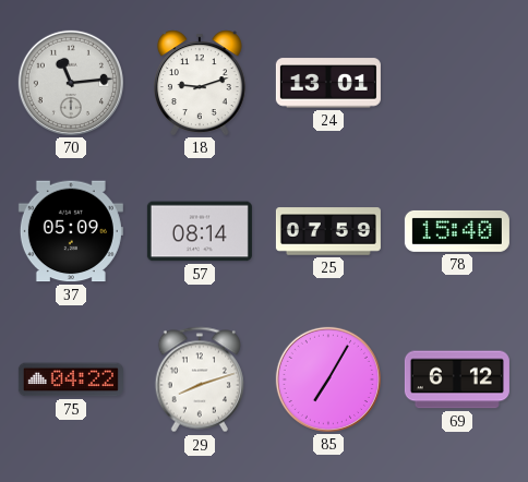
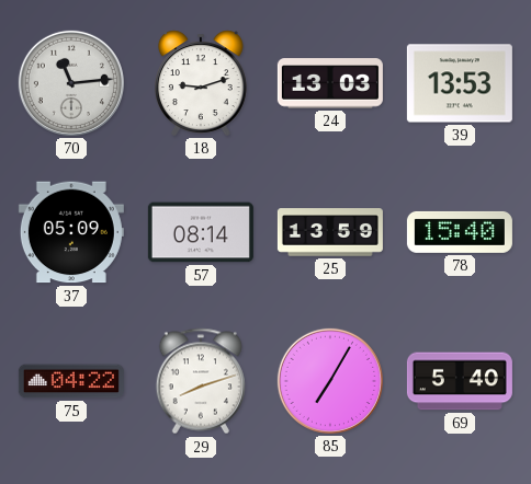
24: 13:01 -> 13:03 (330, 83)
39: none -> 13:53 (460, 83)
25: 07:59 -> 13:59 (330, 232)
69: 6:12 -> 5:40 (460, 381)
